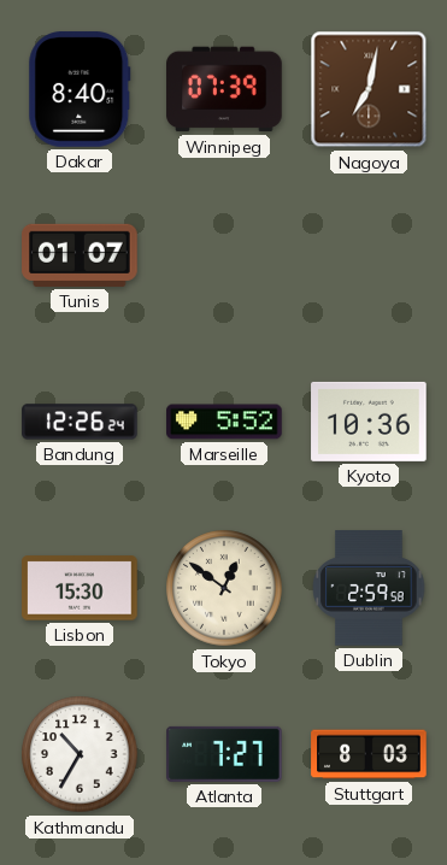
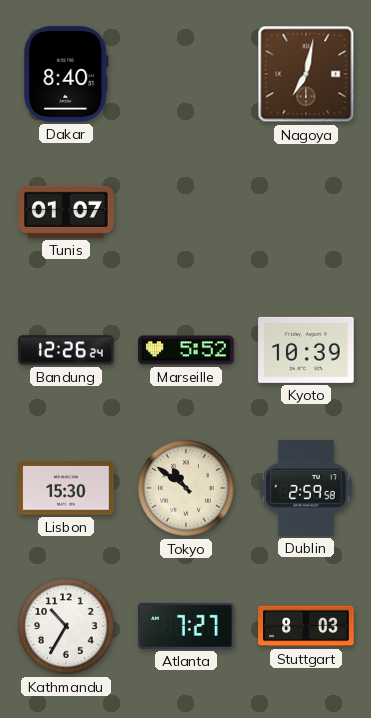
Winnipeg: 07:39 -> none (224, 89)
Kyoto: 10:36 -> 10:39 (306, 350)
Tokyo: 12:51 -> 10:51 (186, 488)
